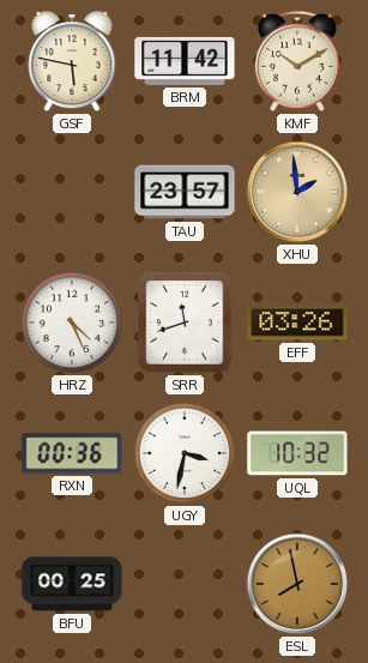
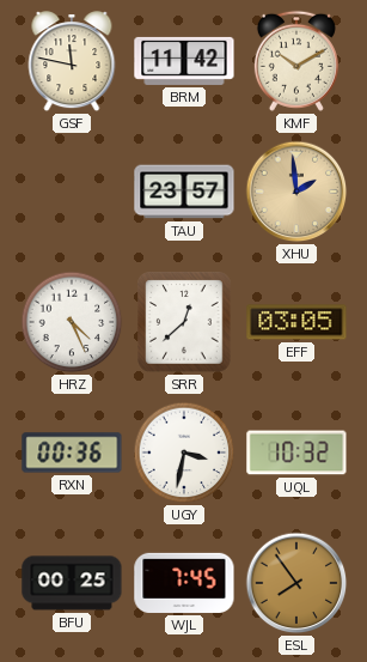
GSF: 5:47 -> 11:47 (72, 62)
SRR: 11:42 -> 12:38 (184, 322)
EFF: 03:26 -> 03:05 (296, 322)
WJL: none -> 7:45 (184, 583)
ESL: 7:58 -> 7:54 (296, 583)
